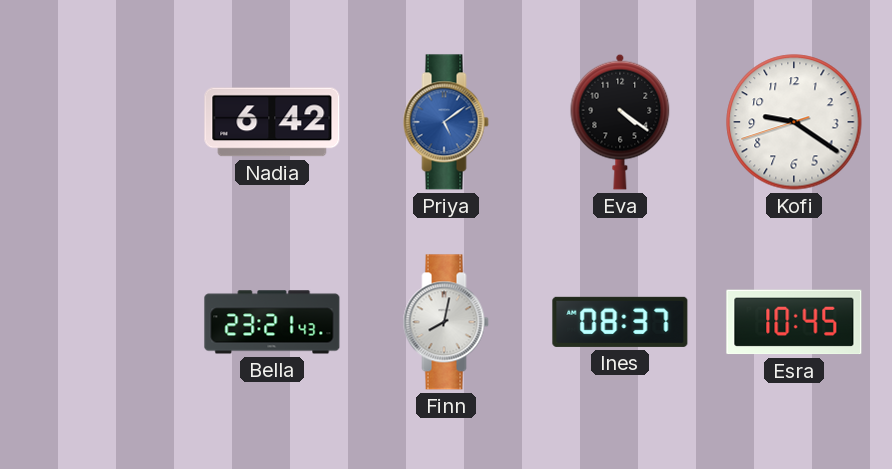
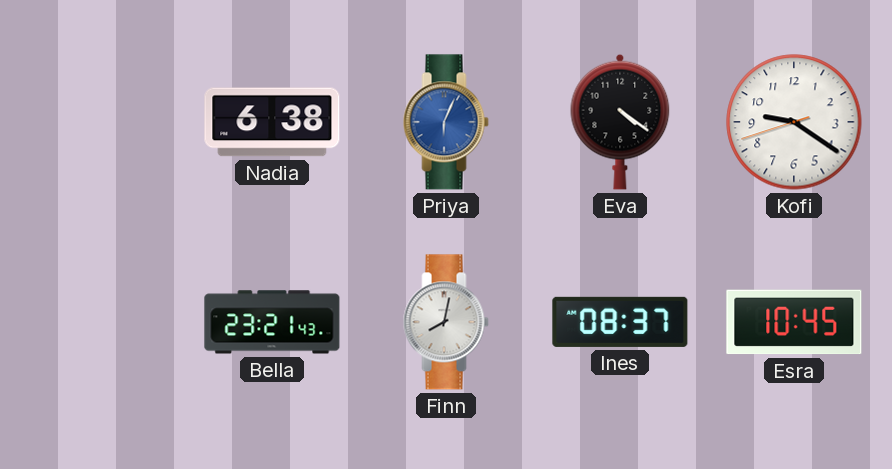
Nadia: 6:42 -> 6:38 (272, 122)
Priya: 5:09 -> 6:04 (446, 122)
